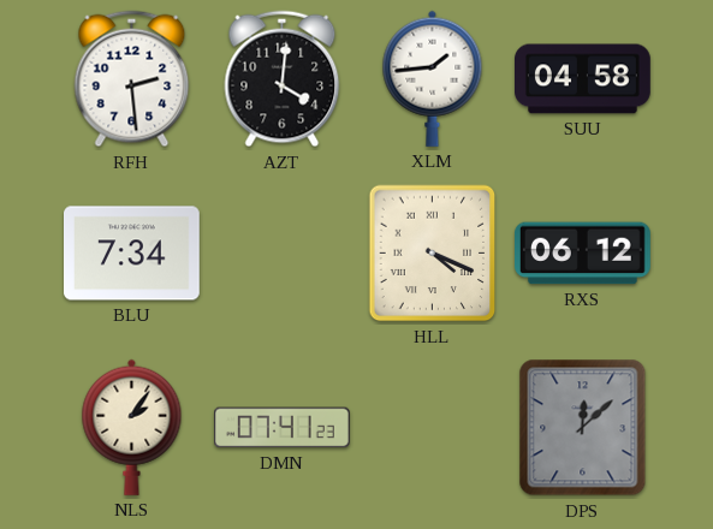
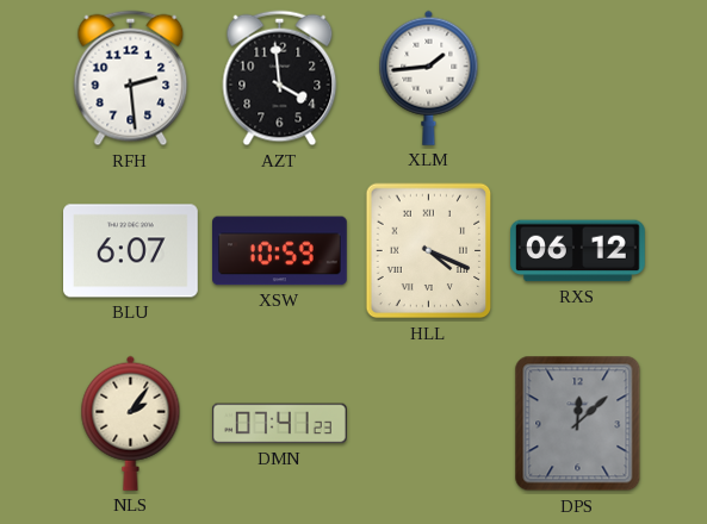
AZT: 4:01 -> 3:59 (280, 79)
SUU: 04:58 -> none (583, 79)
BLU: 7:34 -> 6:07 (131, 251)
XSW: none -> 10:59 (280, 251)
